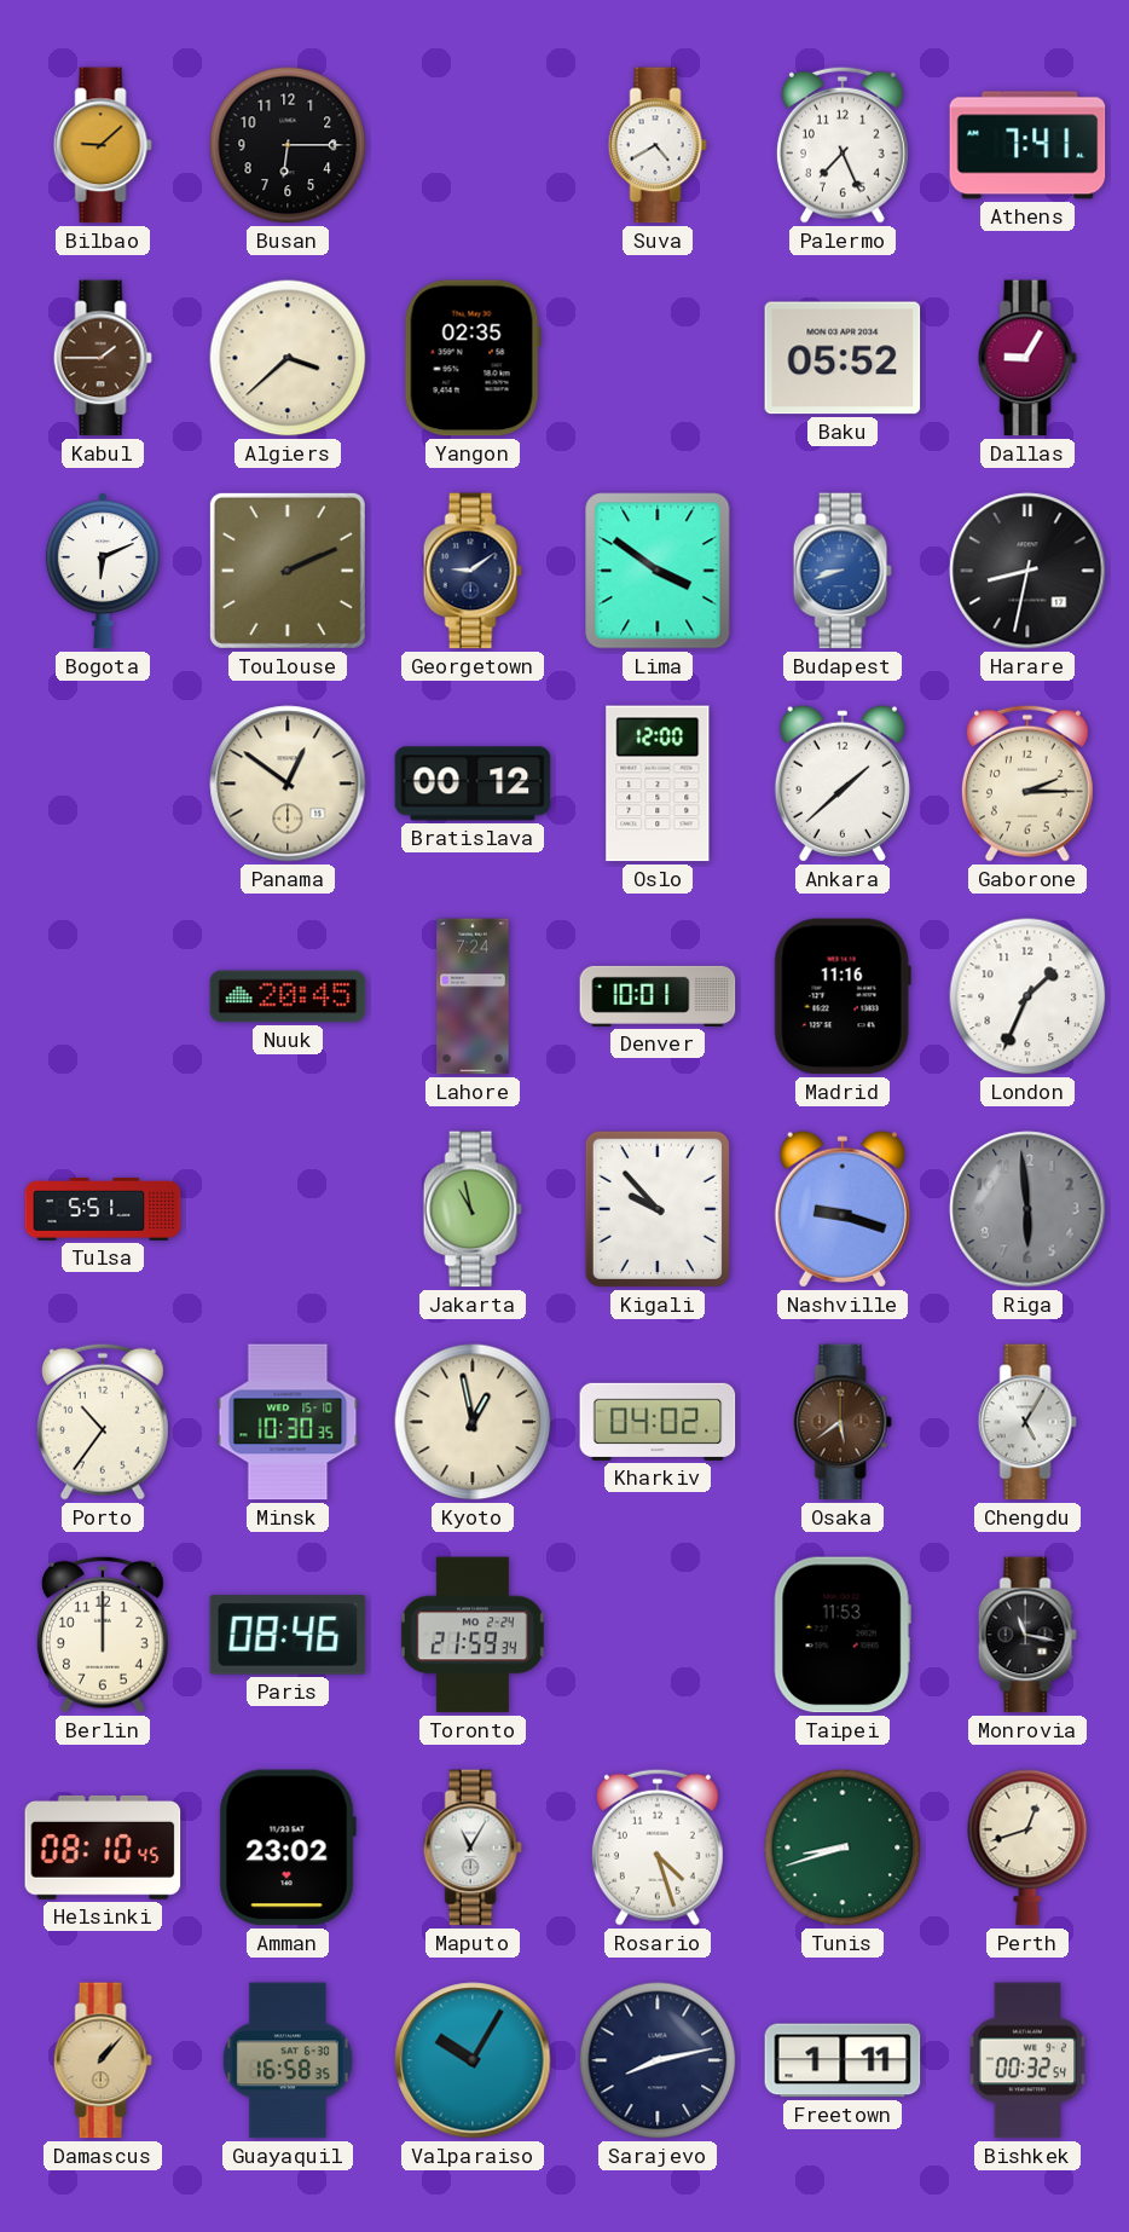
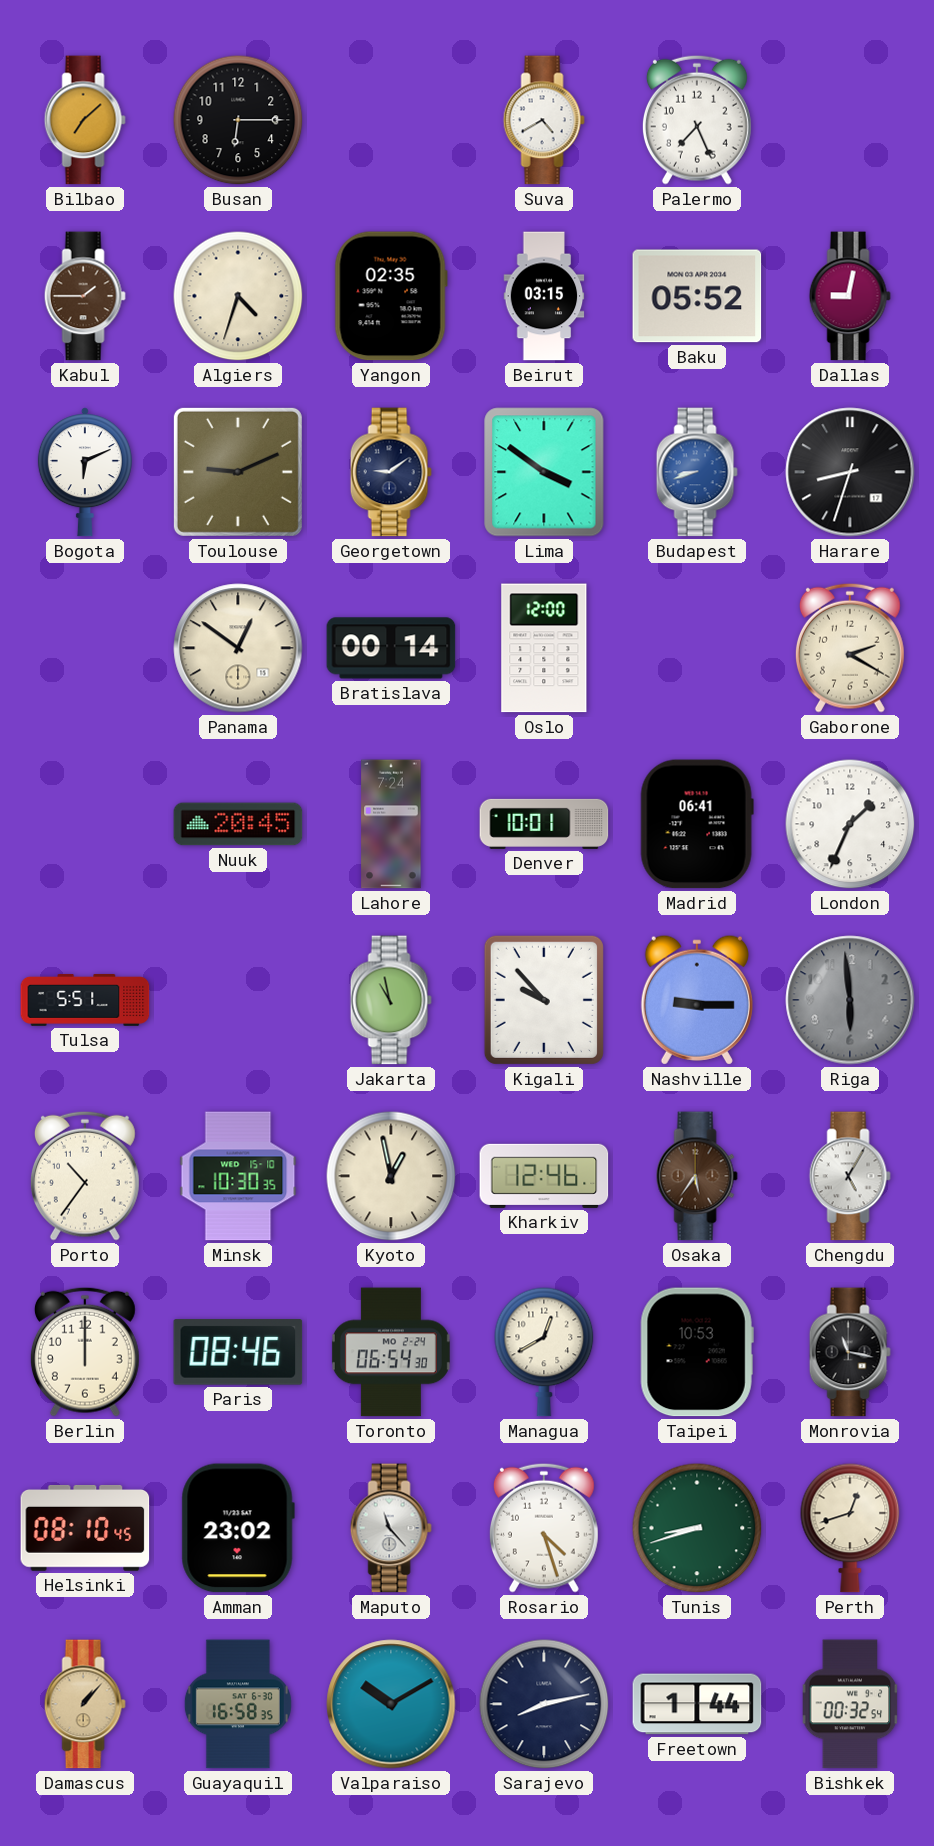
Bilbao: 9:08 -> 7:08 (85, 120)
Athens: 7:41 -> none (1027, 145)
Algiers: 3:38 -> 4:33 (238, 296)
Beirut: none -> 03:15 (544, 296)
Dallas: 9:05 -> 9:02 (850, 296)
Toulouse: 2:11 -> 9:11 (238, 472)
Harare: 8:32 -> 8:33 (850, 472)
Bratislava: 00:12 -> 00:14 (391, 648)
Ankara: 1:38 -> none (843, 783)
Gaborone: 2:15 -> 2:20 (850, 648)
Madrid: 11:16 -> 06:41 (697, 824)
Nashville: 9:18 -> 9:15 (697, 1000)
Kharkiv: 04:02 -> 12:46 (544, 1176)
Osaka: 5:39 -> 5:36 (697, 1176)
Toronto: 21:59 -> 06:54 (391, 1352)
Managua: none -> 12:40 (544, 1352)
Taipei: 11:53 -> 10:53 (697, 1352)
Maputo: 11:05 -> 11:23 (391, 1528)
Valparaiso: 10:05 -> 10:10 (391, 1704)
Freetown: 1:11 -> 1:44 (697, 1704)
